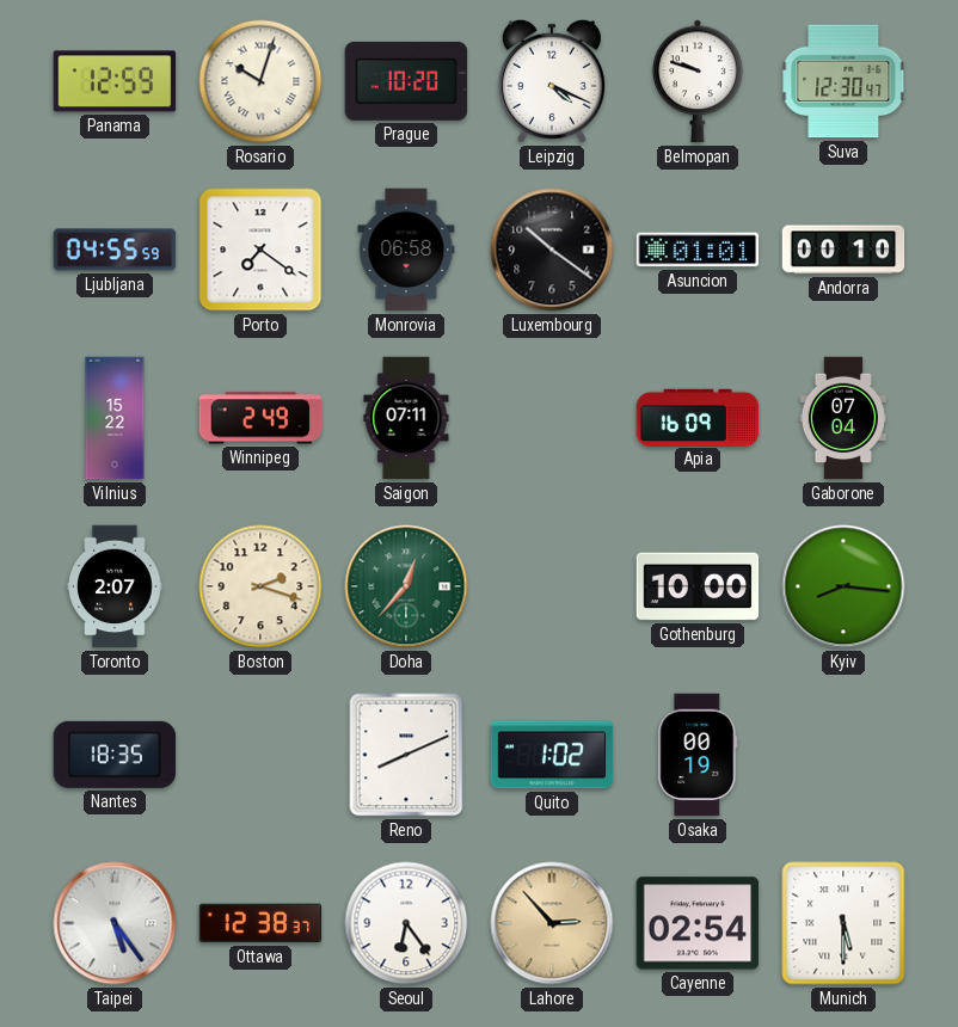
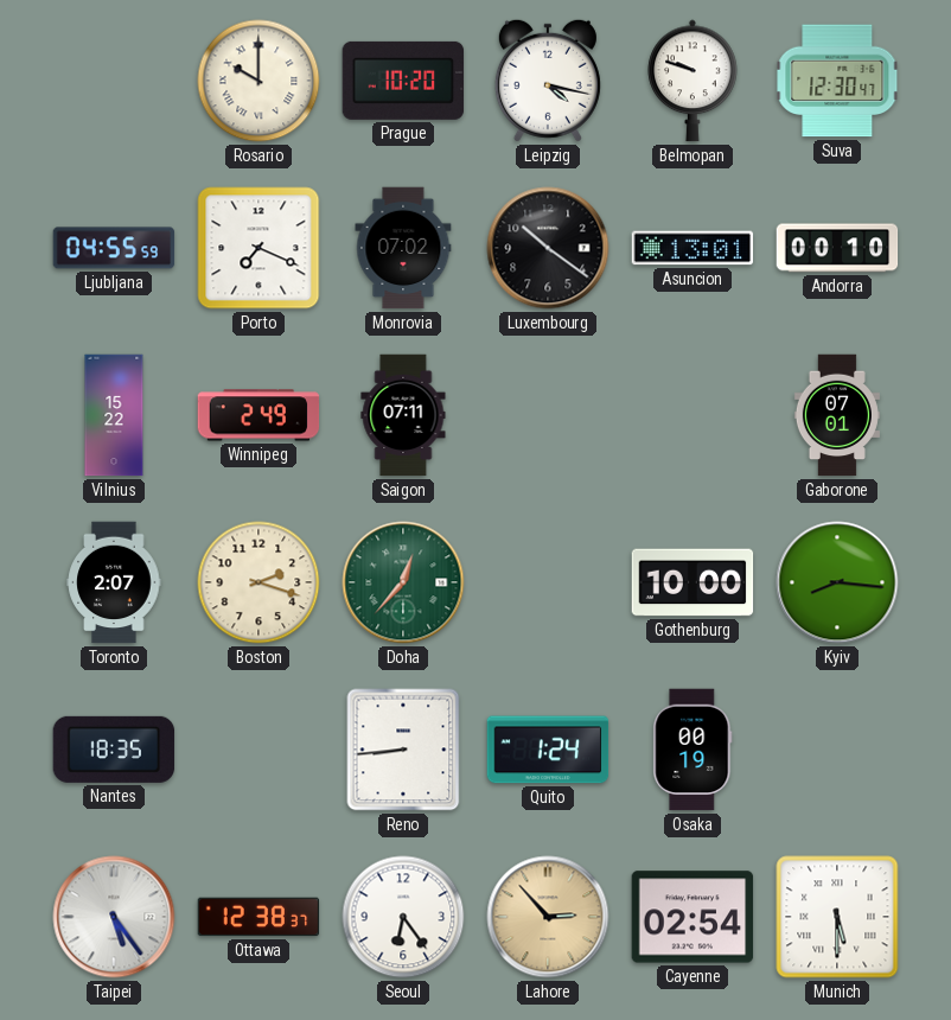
Panama: 12:59 -> none (115, 81)
Rosario: 10:03 -> 10:00 (259, 81)
Leipzig: 4:19 -> 4:17 (548, 81)
Porto: 7:21 -> 7:19 (259, 248)
Monrovia: 06:58 -> 07:02 (403, 248)
Asuncion: 01:01 -> 13:01 (692, 248)
Apia: 16:09 -> none (698, 417)
Gaborone: 07:04 -> 07:01 (837, 415)
Reno: 8:11 -> 8:44 (403, 750)
Quito: 1:02 -> 1:24 (548, 750)
